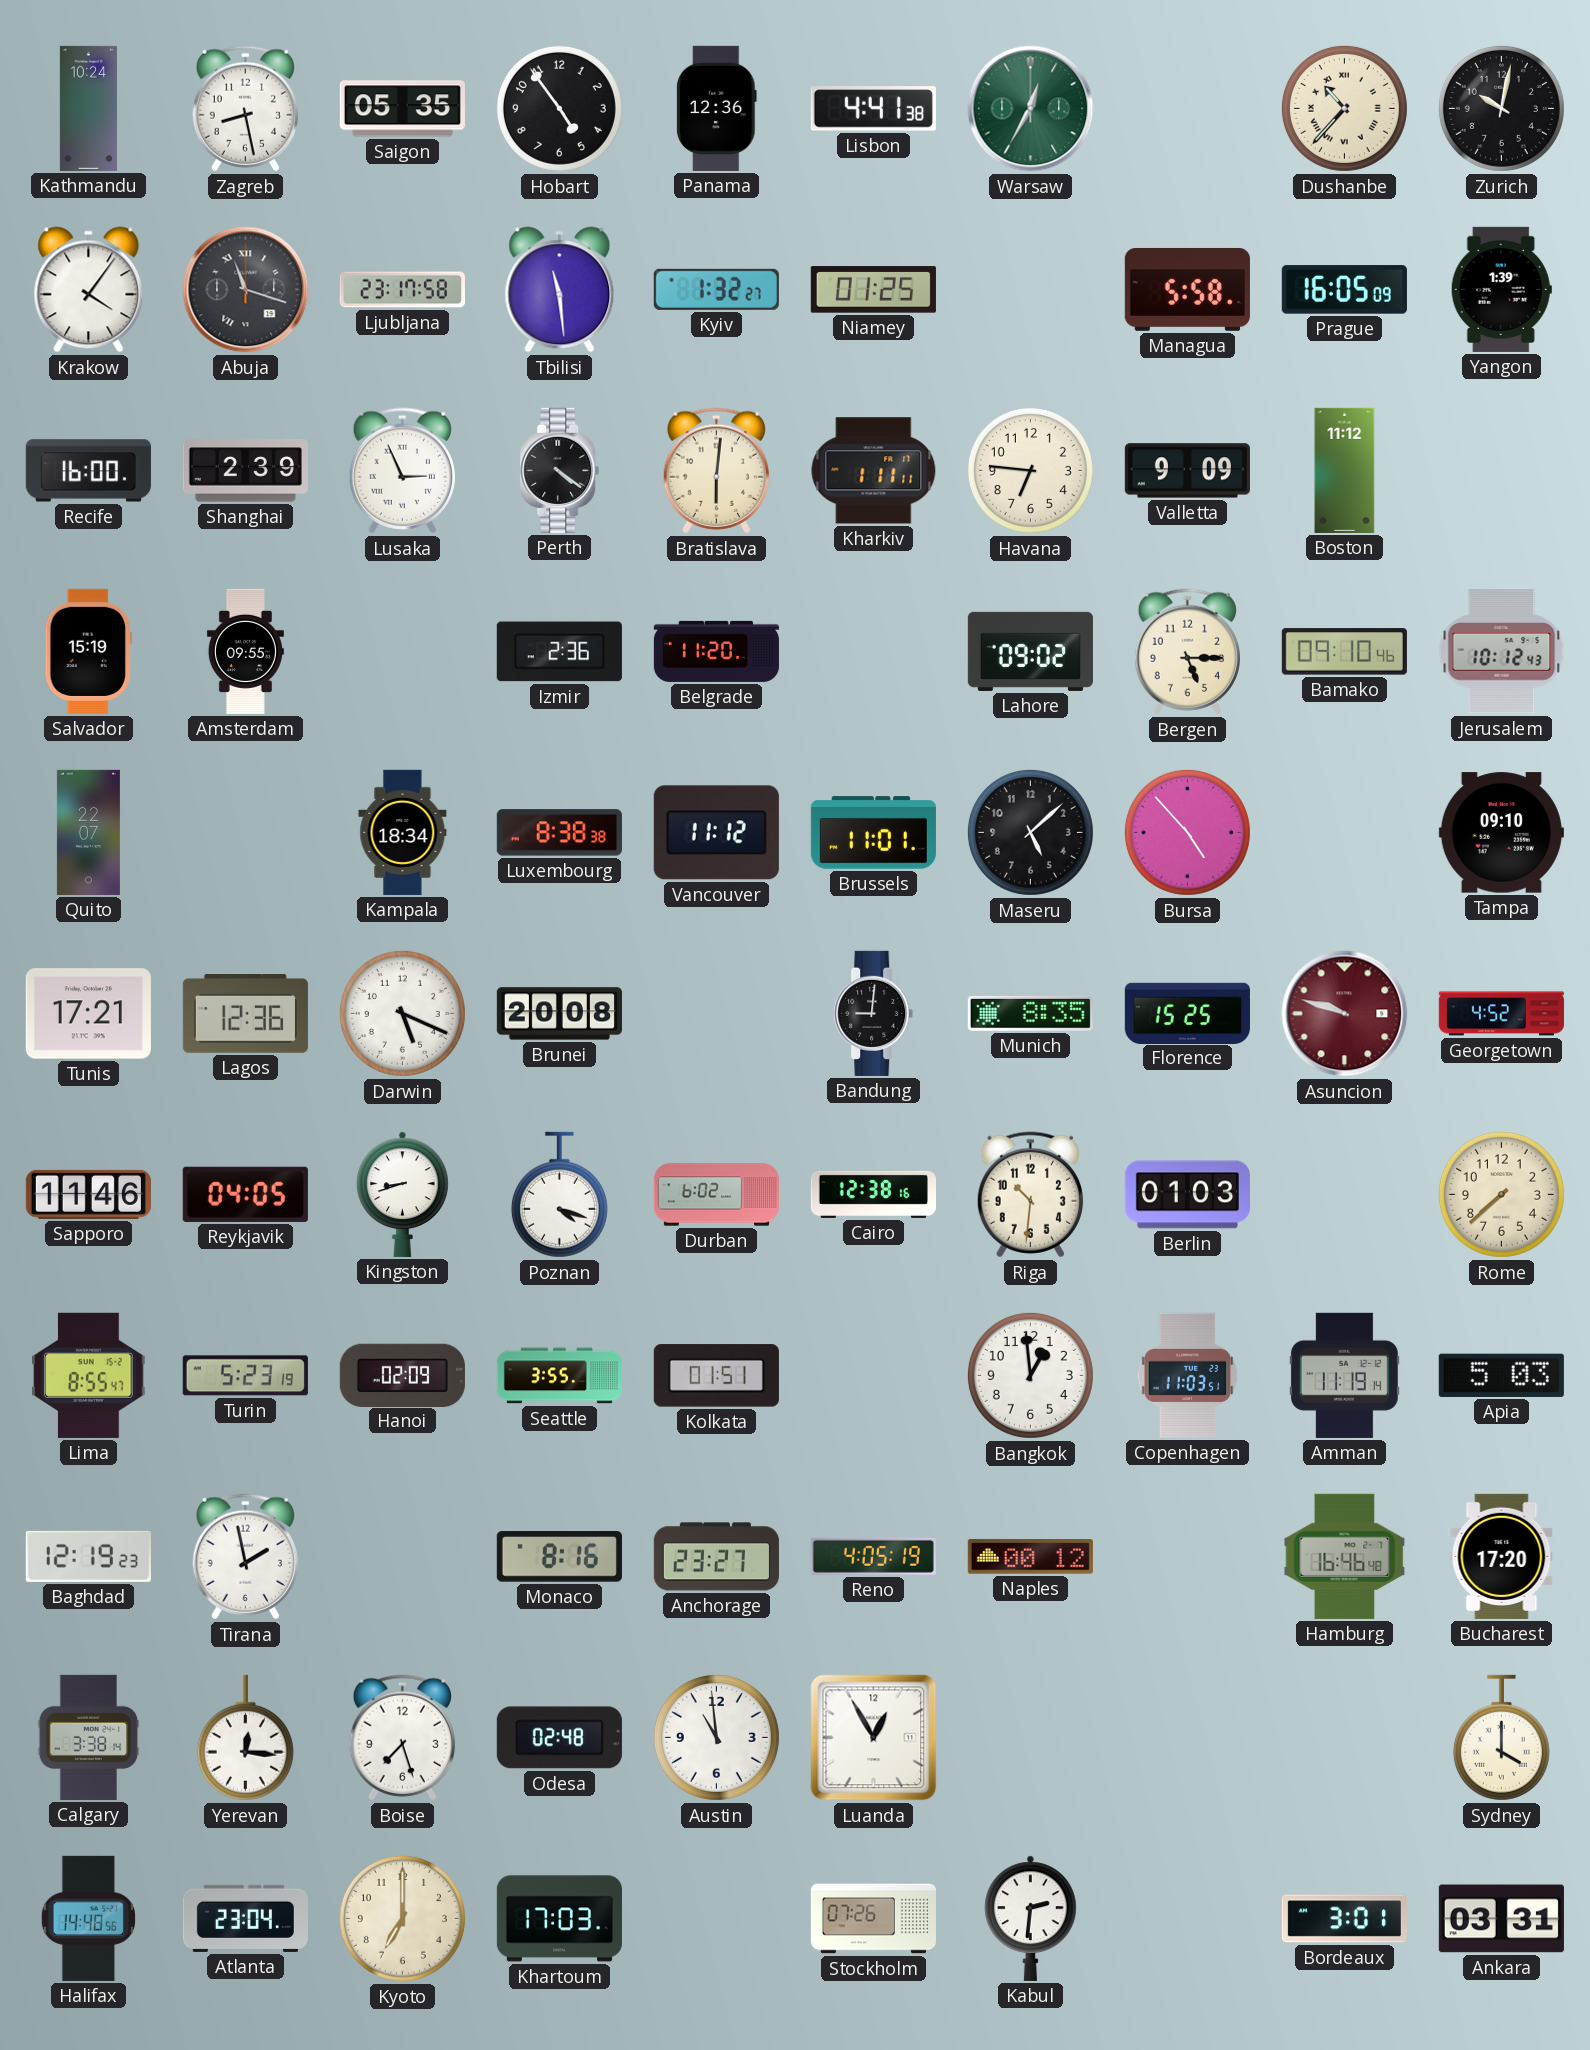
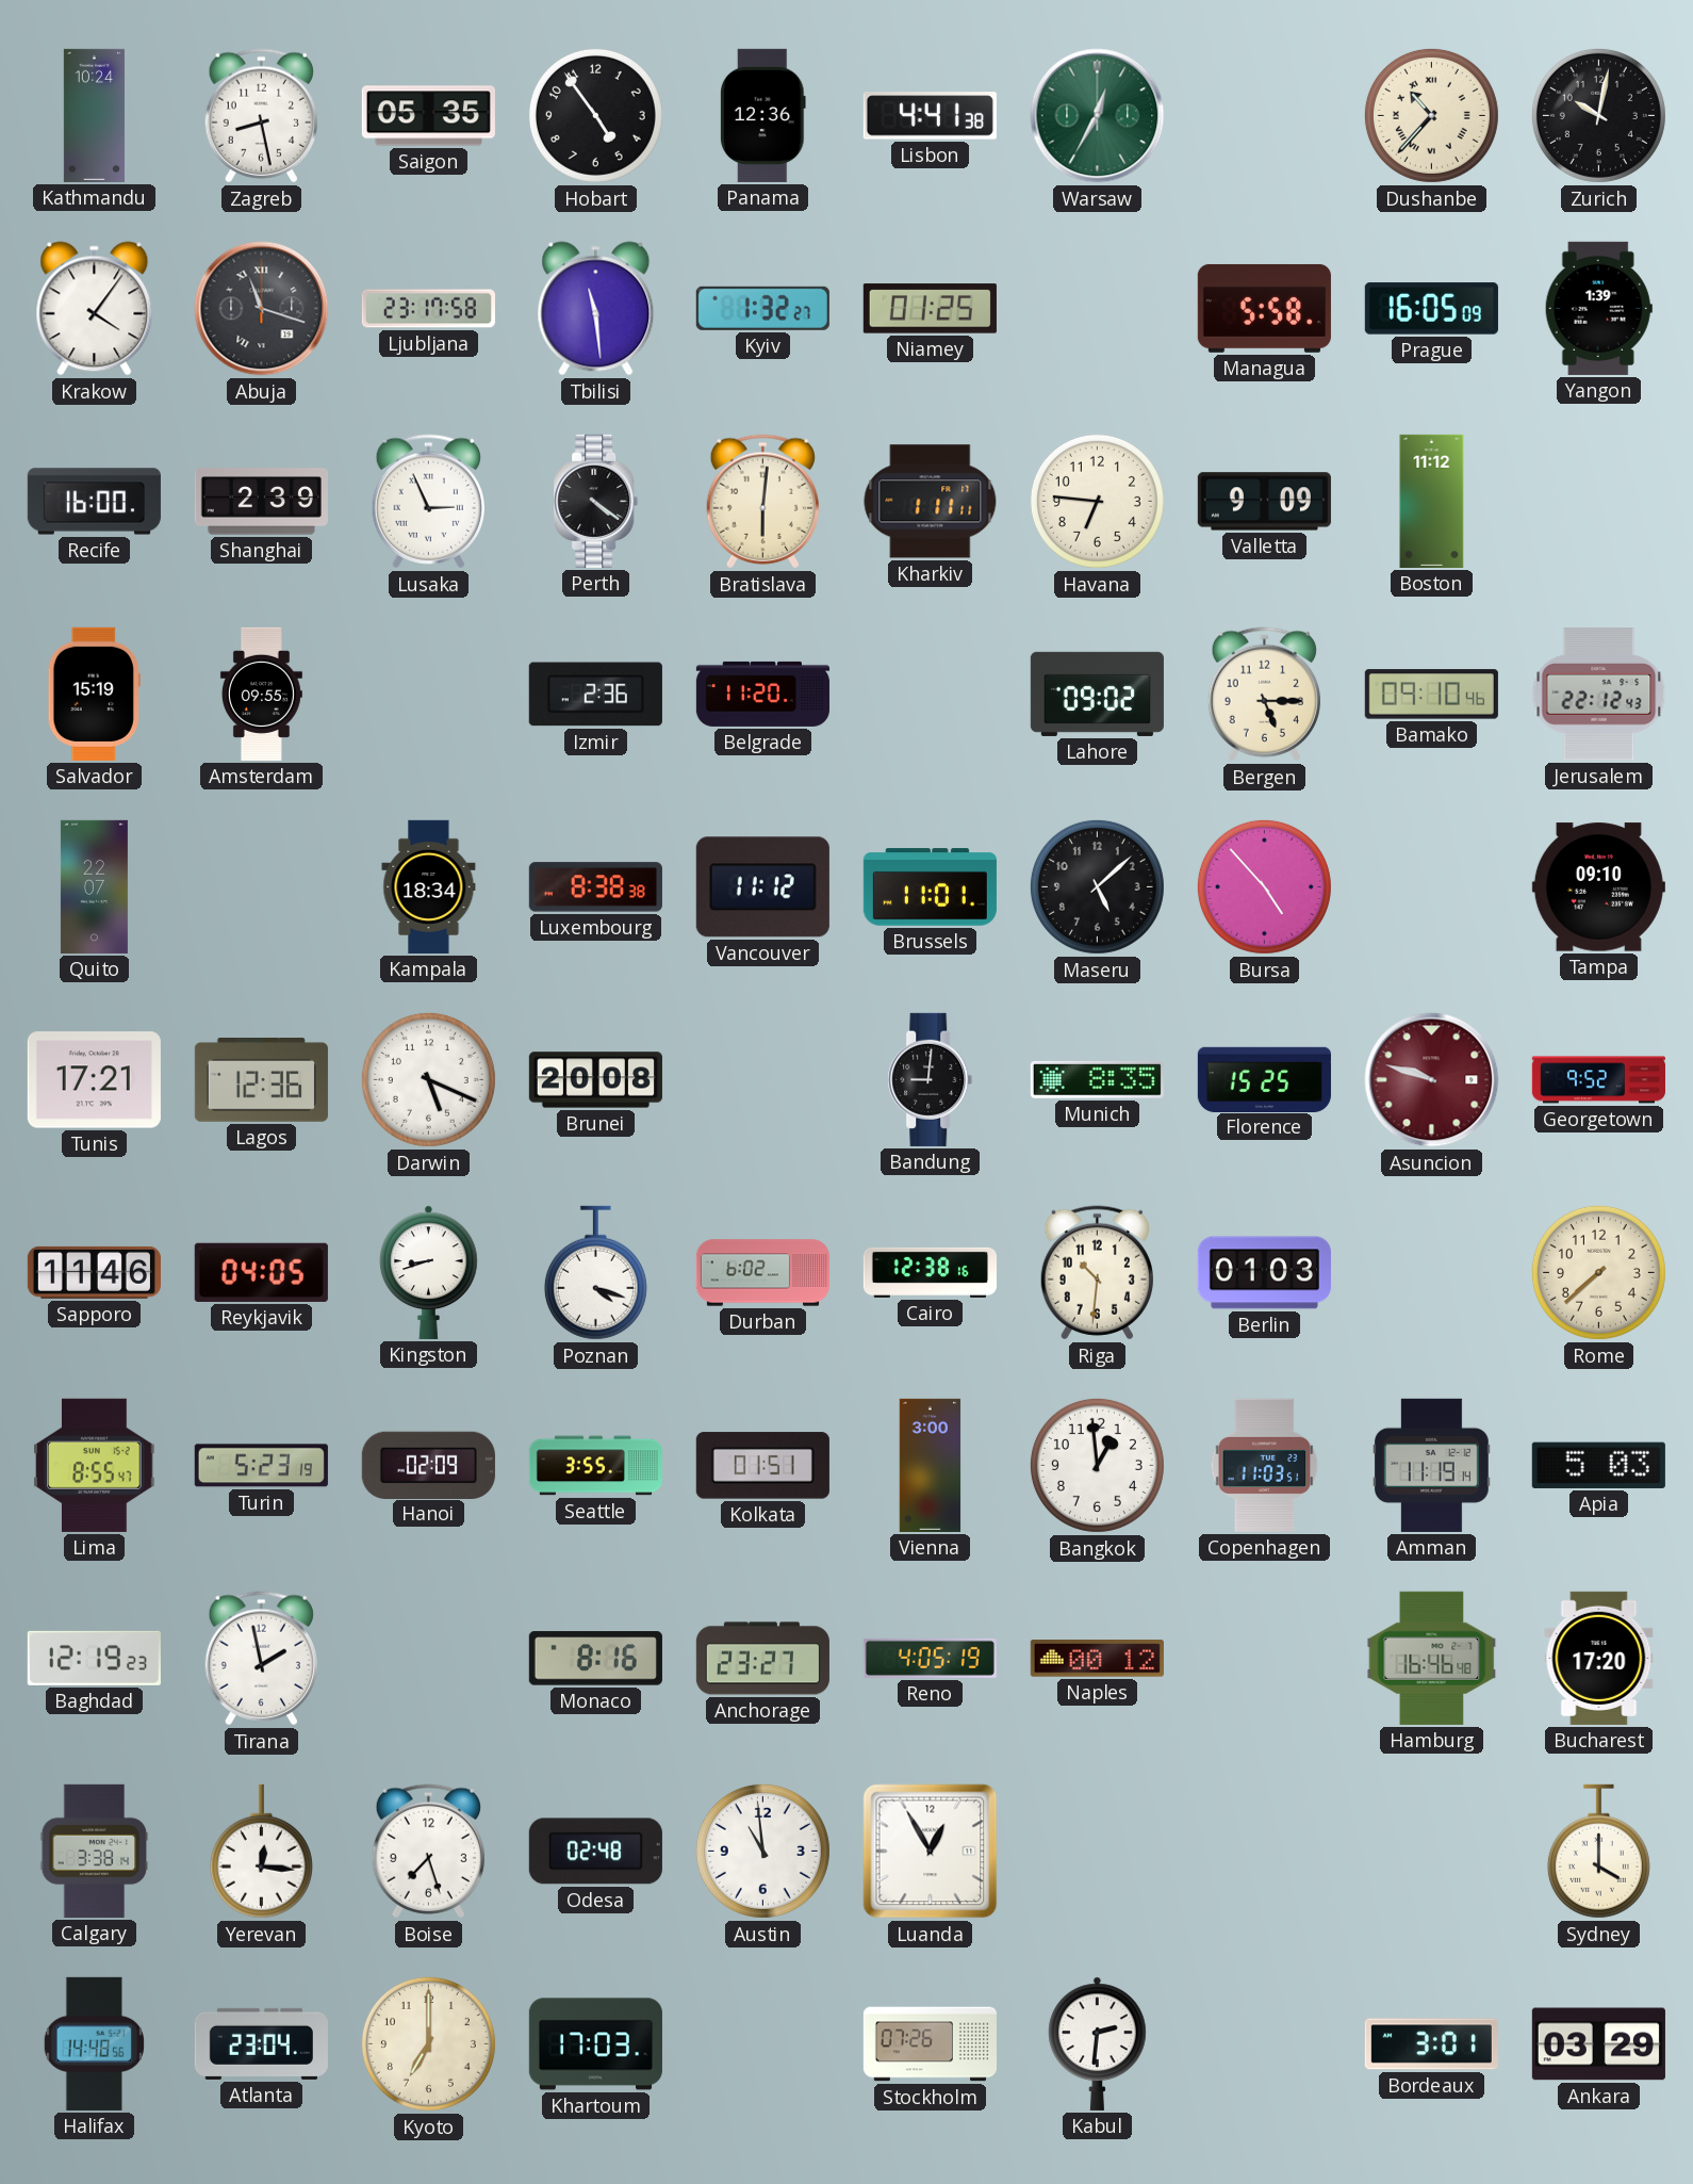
Jerusalem: 10:12 -> 22:12 (1599, 695)
Georgetown: 4:52 -> 9:52 (1598, 1080)
Vienna: none -> 3:00 (931, 1465)
Ankara: 03:31 -> 03:29 (1598, 2044)
